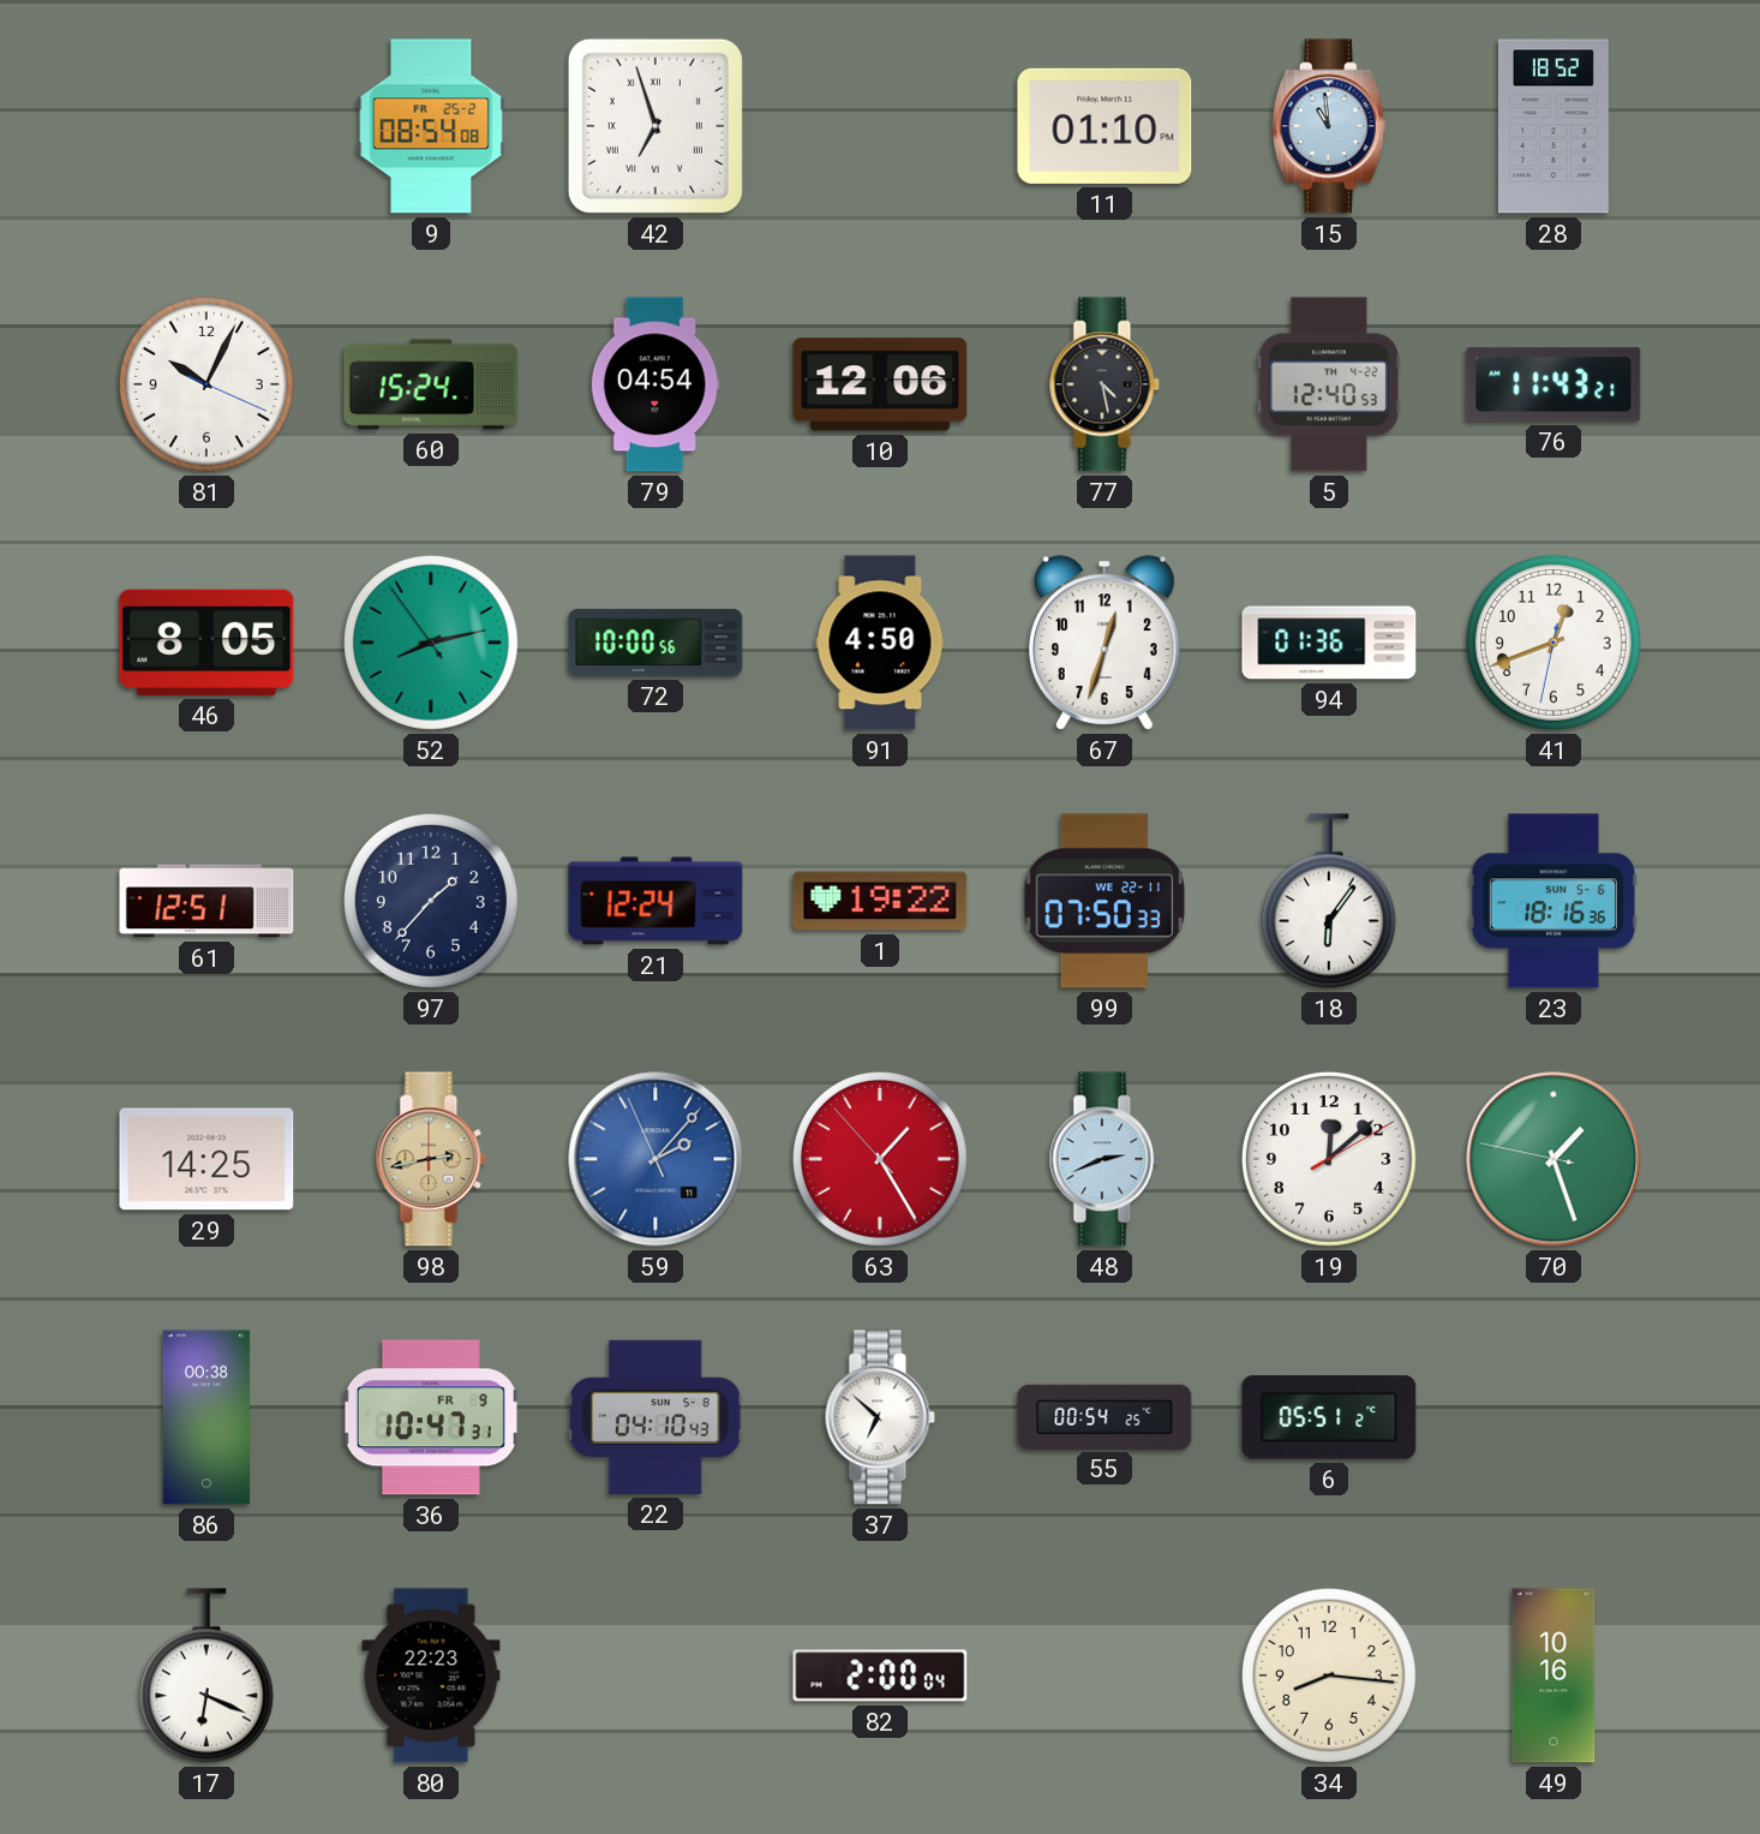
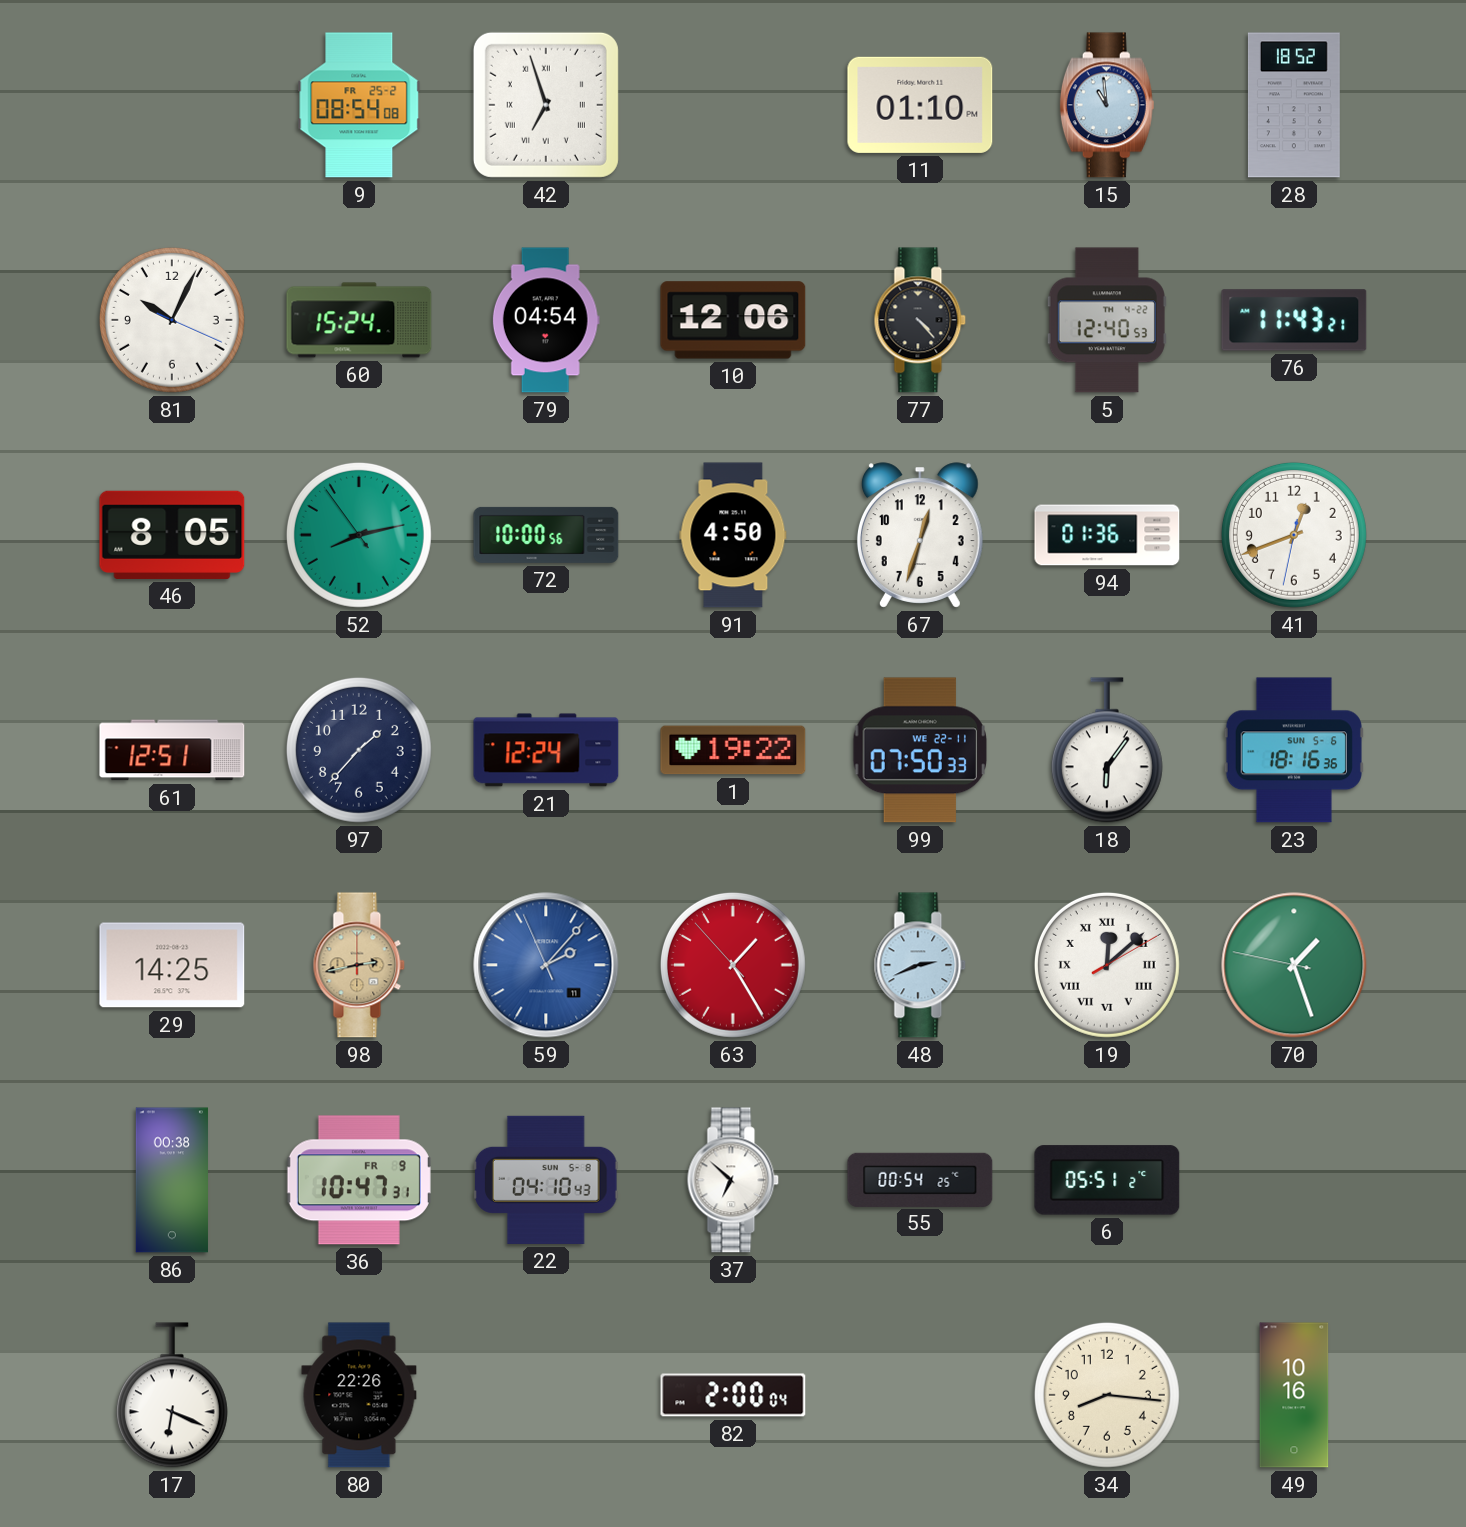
77: 4:28 -> 4:23 (920, 320)
19 numerals: Arabic -> Roman (1107, 965)
80: 22:23 -> 22:26 (359, 1395)
